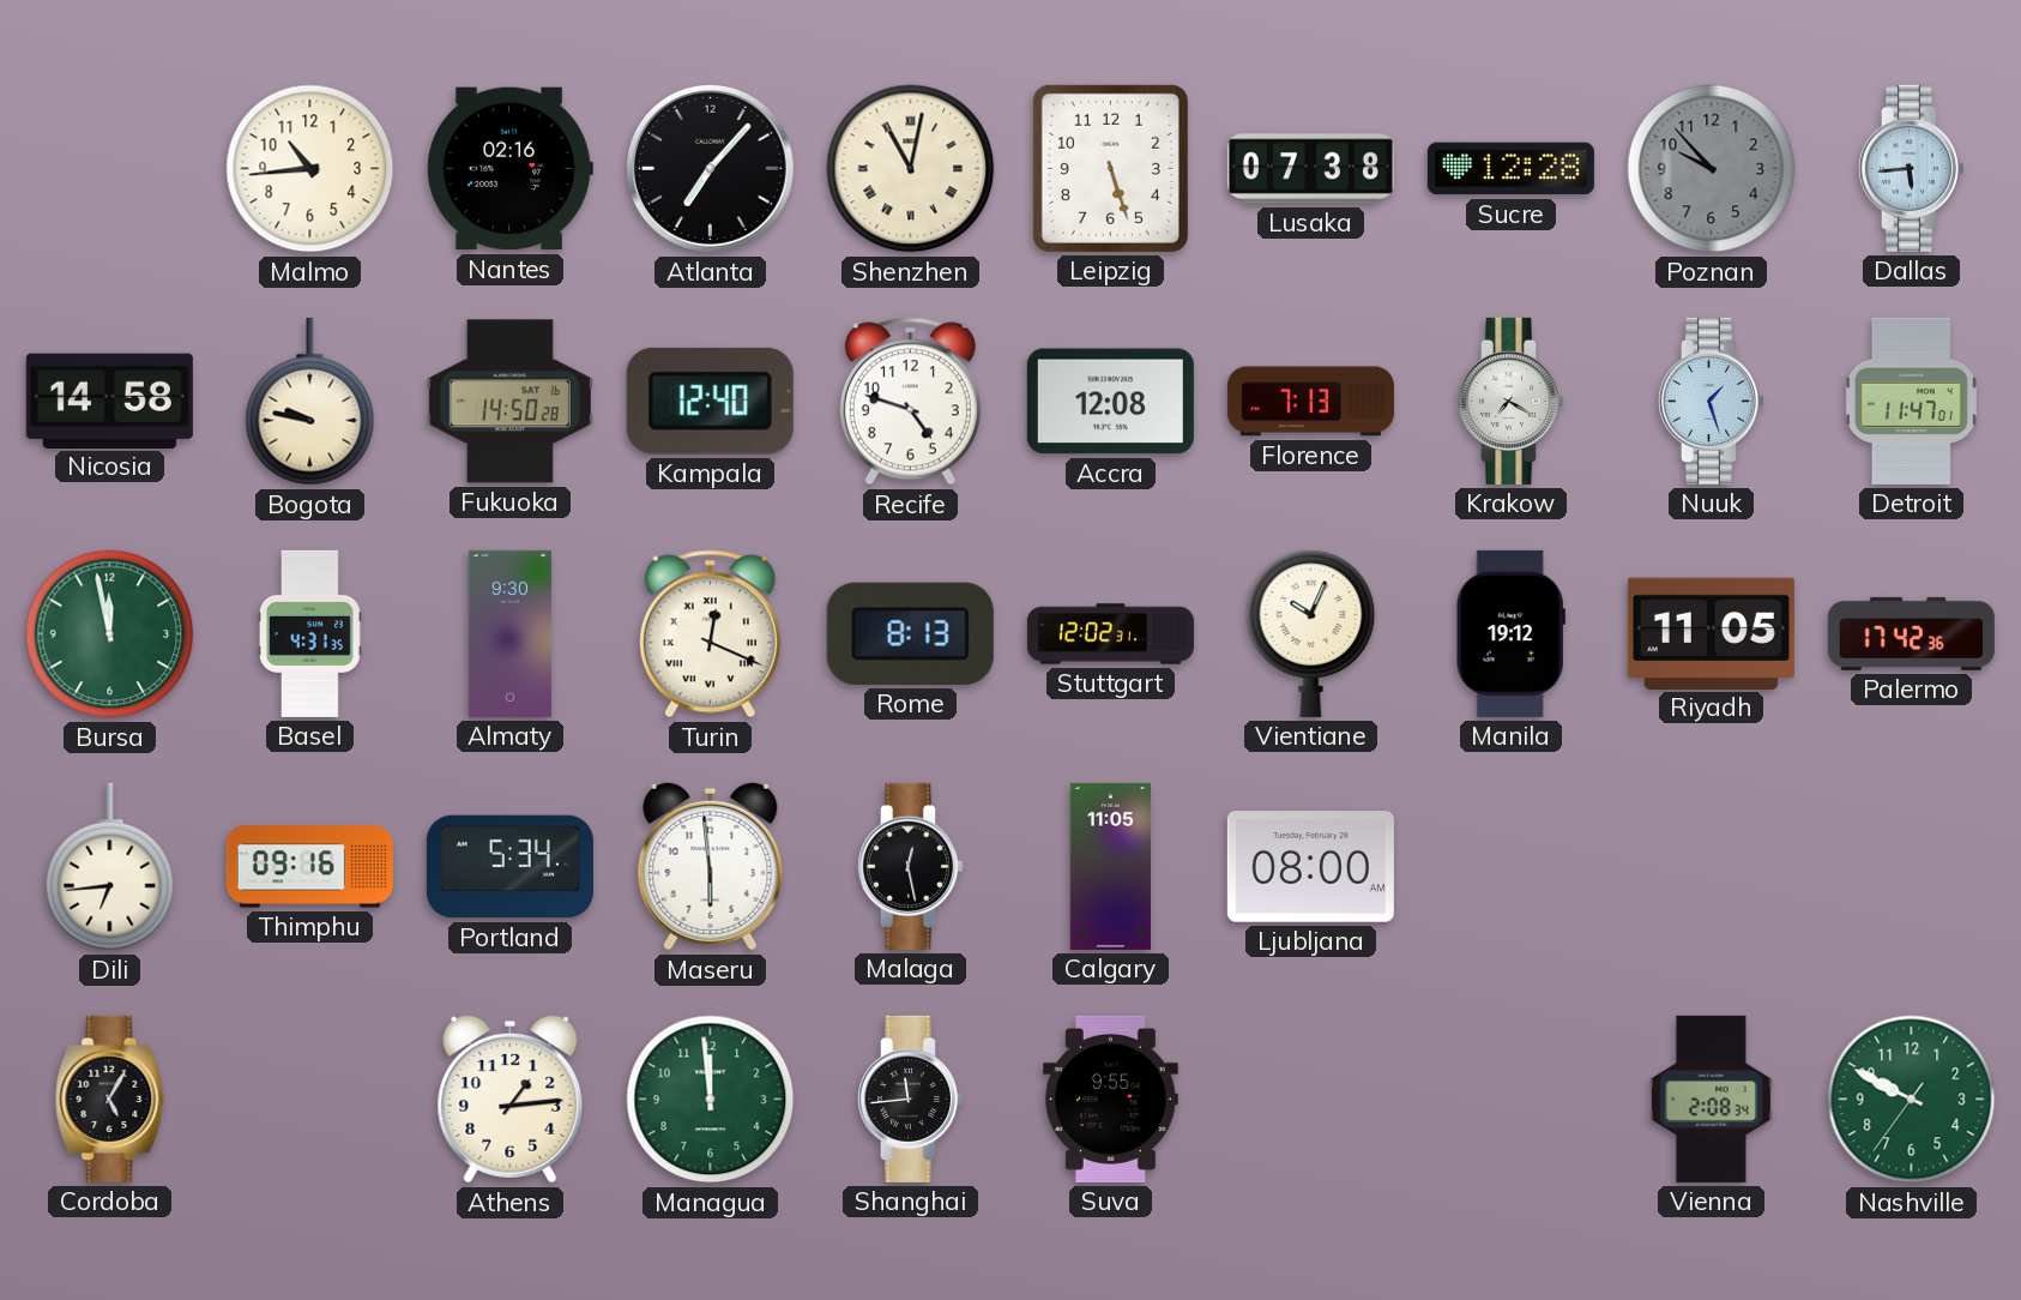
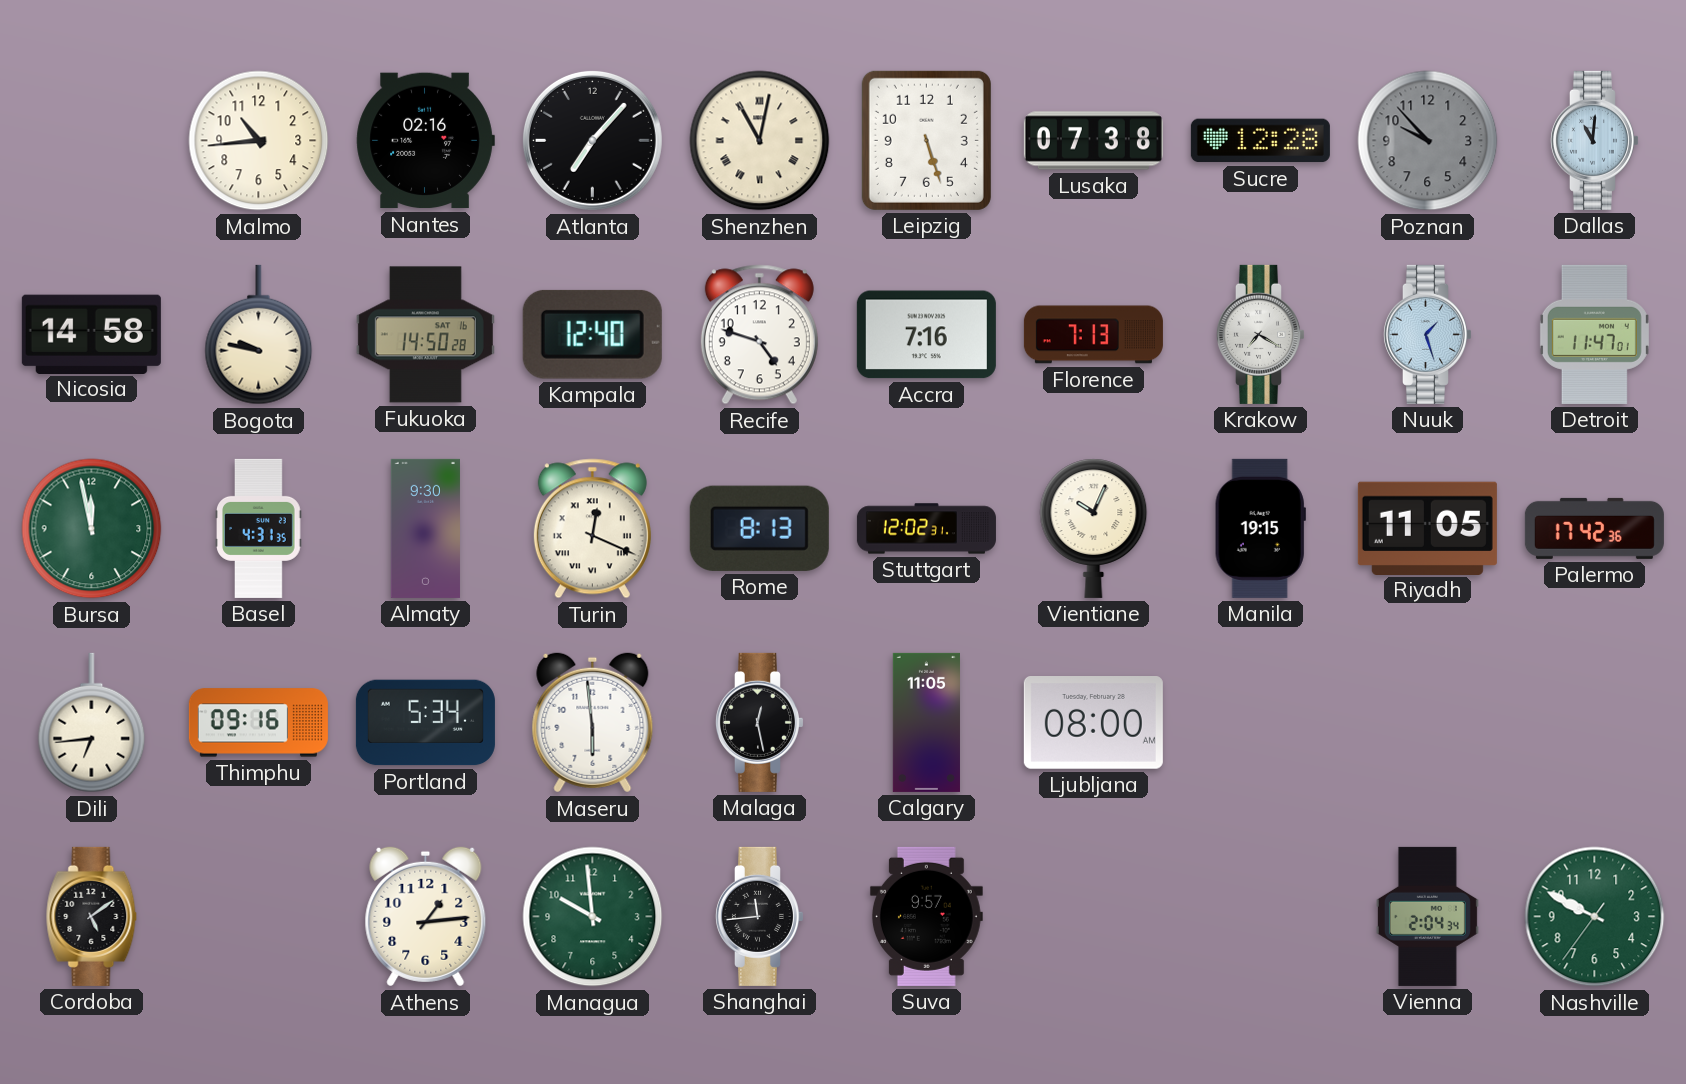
Dallas: 5:44 -> 11:01 (1594, 140)
Accra: 12:08 -> 7:16 (926, 335)
Manila: 19:12 -> 19:15 (1260, 528)
Cordoba: 5:05 -> 5:09 (92, 916)
Managua: 11:59 -> 9:59 (593, 917)
Suva: 9:55 -> 9:57 (926, 916)
Vienna: 2:08 -> 2:04 (1427, 916)
